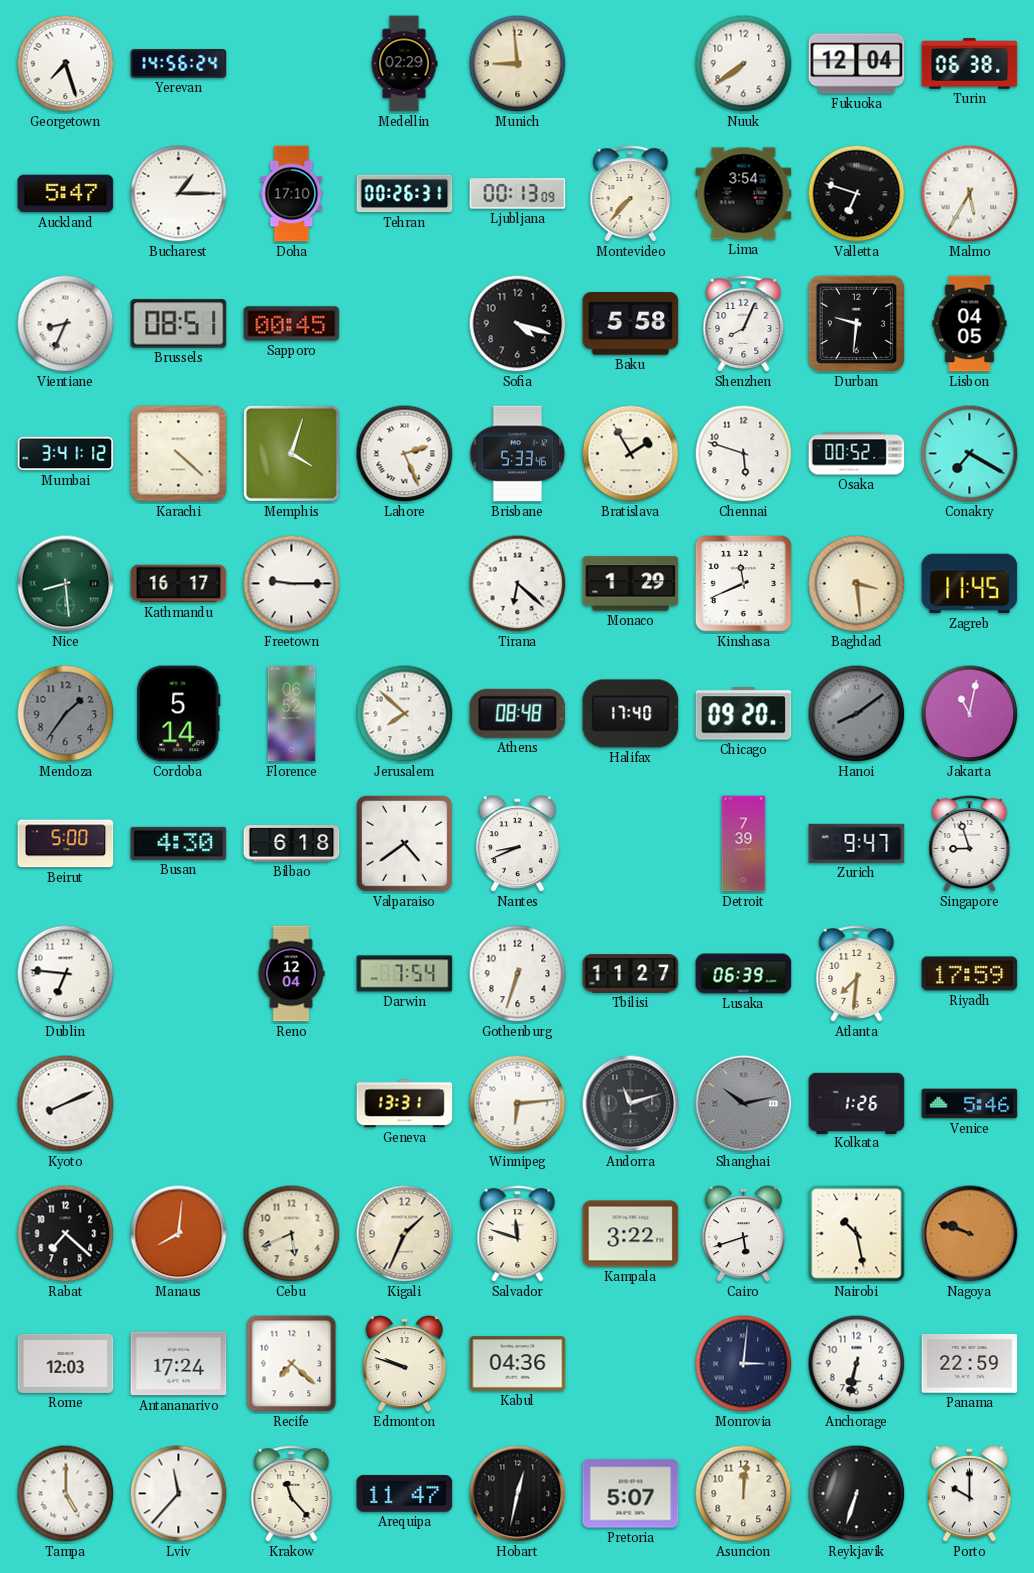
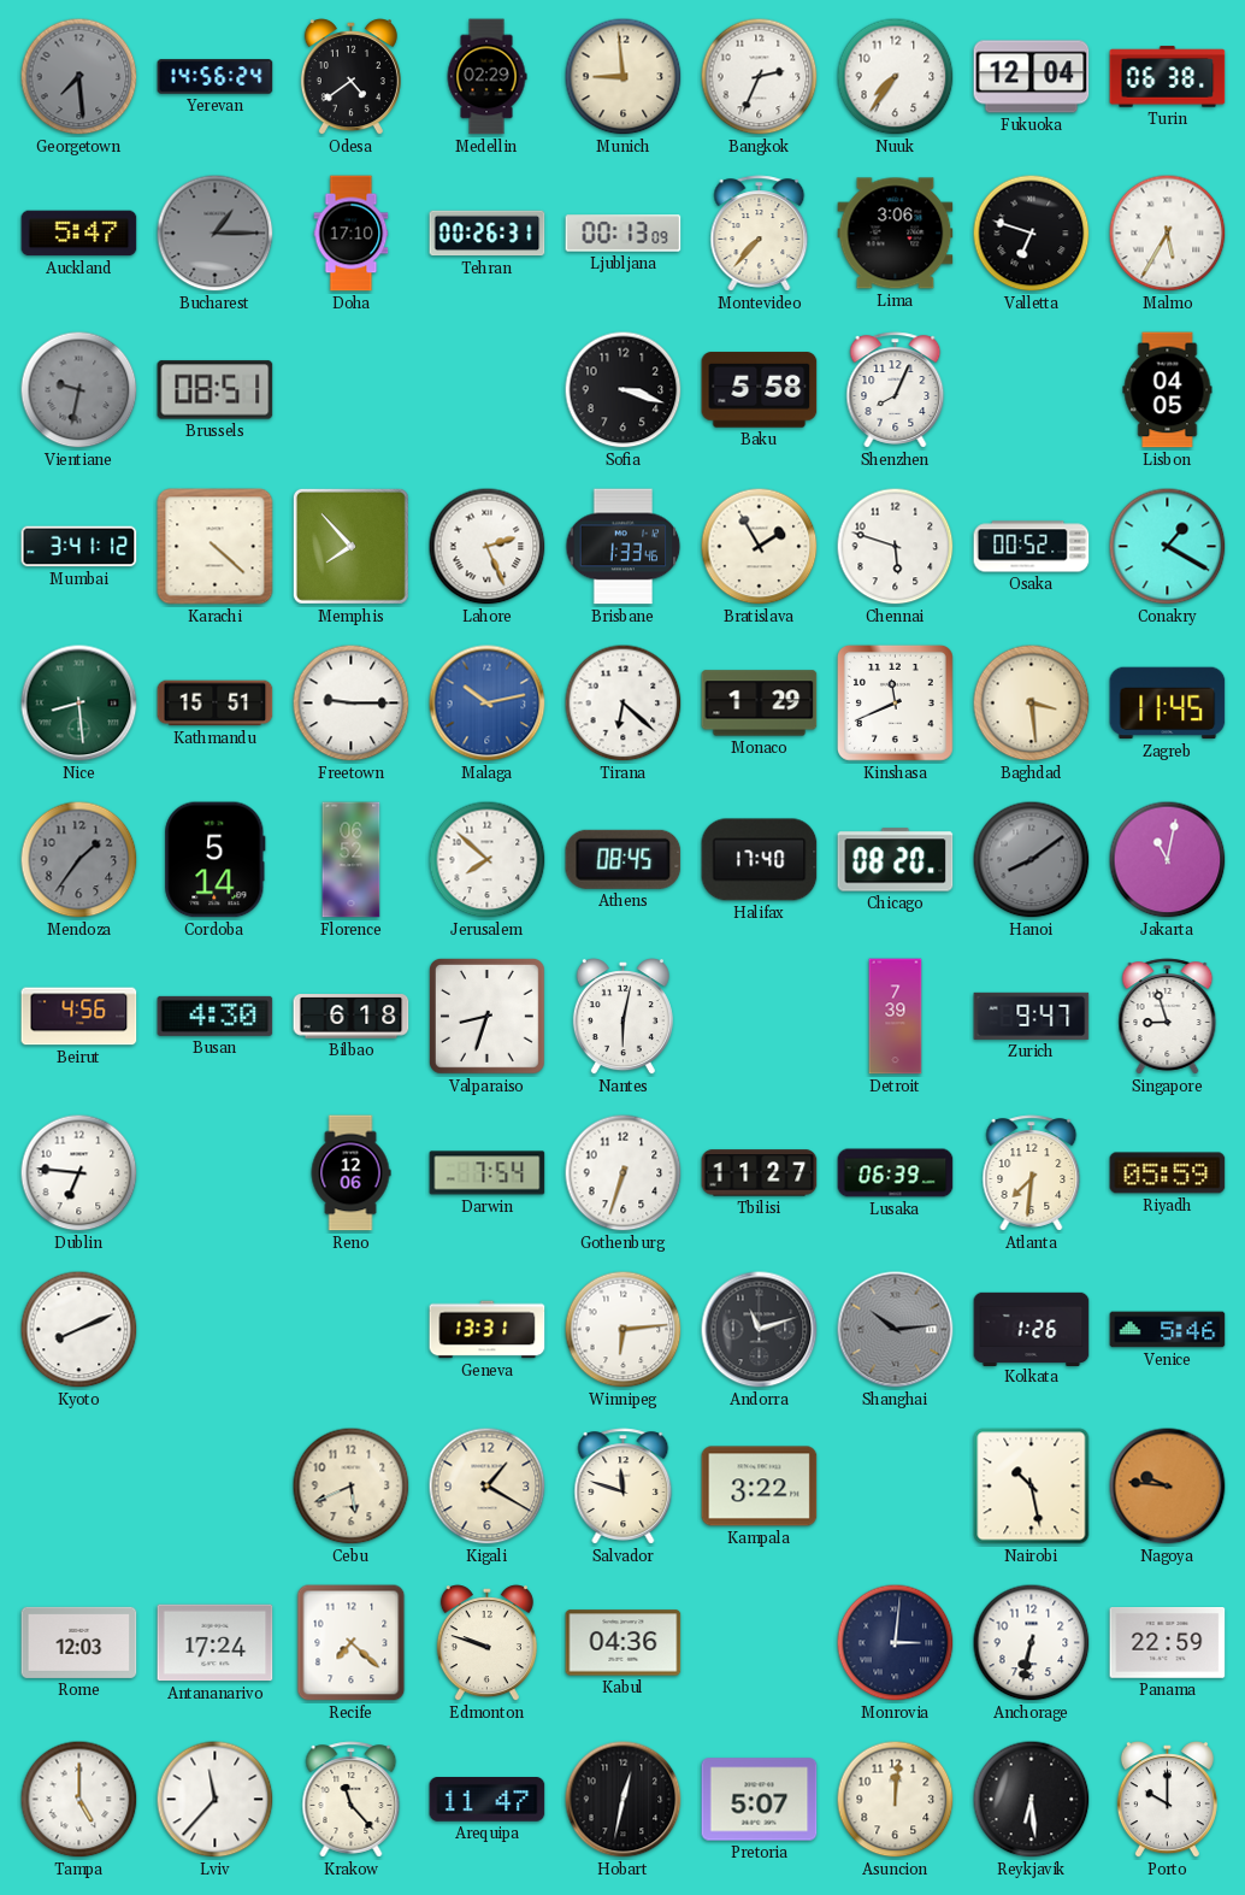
Georgetown: 7:27 -> 7:29 (79, 77)
Georgetown dial: white -> grey (79, 77)
Odesa: none -> 4:39 (350, 77)
Bangkok: none -> 2:34 (760, 77)
Nuuk: 7:39 -> 7:36 (896, 77)
Bucharest dial: white -> grey (216, 234)
Lima: 3:54 -> 3:06 (896, 234)
Vientiane: 8:34 -> 9:32 (79, 390)
Vientiane dial: white -> grey (79, 390)
Sapporo: 00:45 -> none (292, 324)
Sofia: 4:18 -> 3:18 (624, 390)
Durban: 9:31 -> none (857, 324)
Memphis: 4:03 -> 7:53 (350, 546)
Brisbane: 5:33 -> 1:33 (624, 547)
Conakry: 7:20 -> 1:20 (1168, 547)
Kathmandu: 16:17 -> 15:51 (216, 704)
Malaga: none -> 10:13 (488, 704)
Athens: 08:48 -> 08:45 (624, 859)
Chicago: 09:20 -> 08:20 (896, 860)
Beirut: 5:00 -> 4:56 (79, 1017)
Valparaiso: 4:39 -> 8:33 (486, 1016)
Nantes: 8:41 -> 6:02 (622, 1017)
Reno: 12:04 -> 12:06 (350, 1173)
Riyadh: 17:59 -> 05:59 (1168, 1173)
Shanghai: 10:13 -> 10:14 (896, 1330)
Rabat: 7:22 -> none (66, 1234)
Manaus: 8:01 -> none (179, 1234)
Kigali: 1:34 -> 1:20 (488, 1487)
Cairo: 5:42 -> none (743, 1234)
Nagoya: 9:48 -> 9:46 (1168, 1487)
Reykjavik: 6:33 -> 6:29 (1032, 1800)
